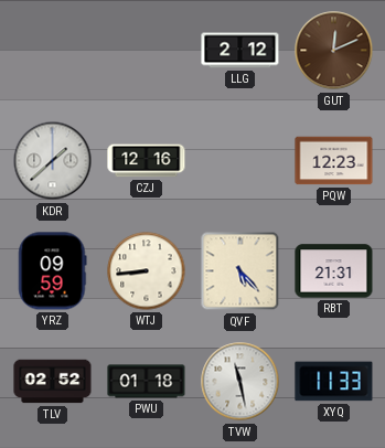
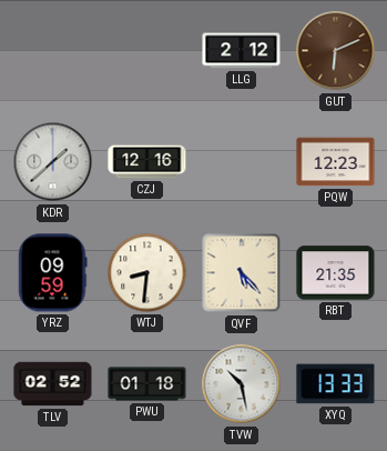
GUT: 12:11 -> 6:11 (336, 51)
WTJ: 8:44 -> 8:31 (147, 273)
RBT: 21:31 -> 21:35 (336, 273)
TVW: 11:28 -> 10:28 (242, 384)
XYQ: 11:33 -> 13:33 (336, 384)
